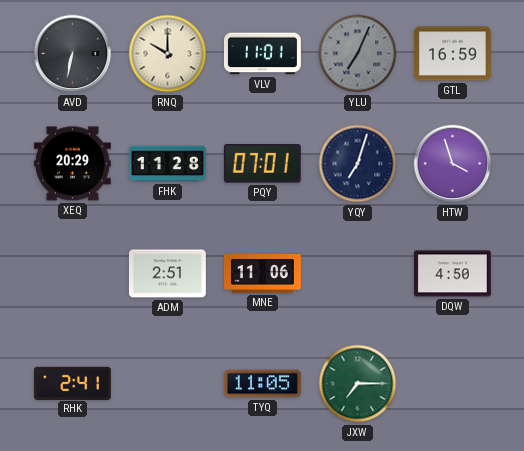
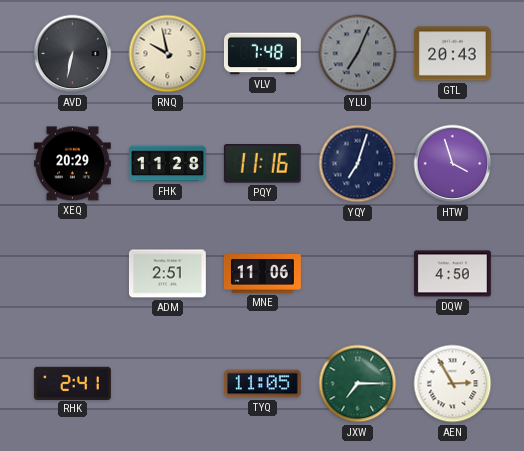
RNQ: 10:00 -> 9:58 (168, 54)
VLV: 11:01 -> 7:48 (262, 54)
GTL: 16:59 -> 20:43 (452, 54)
PQY: 07:01 -> 11:16 (262, 164)
AEN: none -> 2:55 (453, 384)
